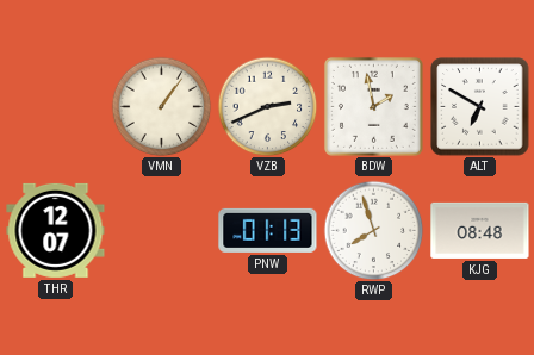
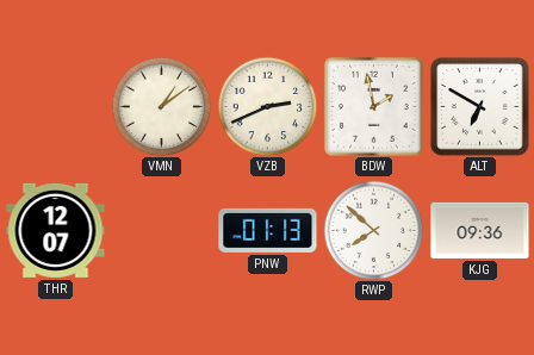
VMN: 1:06 -> 1:09 (161, 106)
RWP: 7:57 -> 7:52 (373, 230)
KJG: 08:48 -> 09:36 (480, 230)
